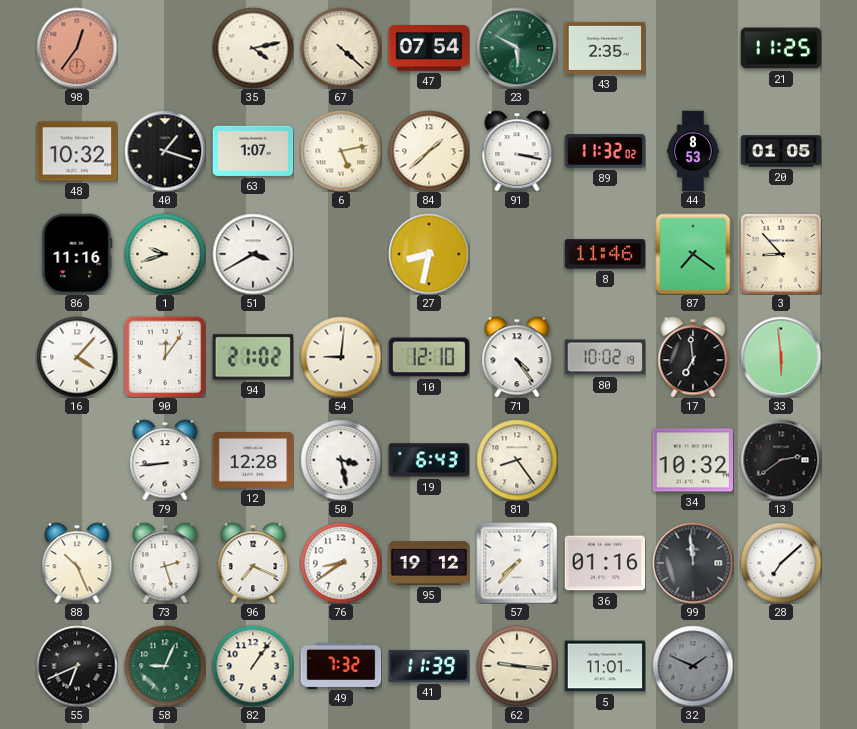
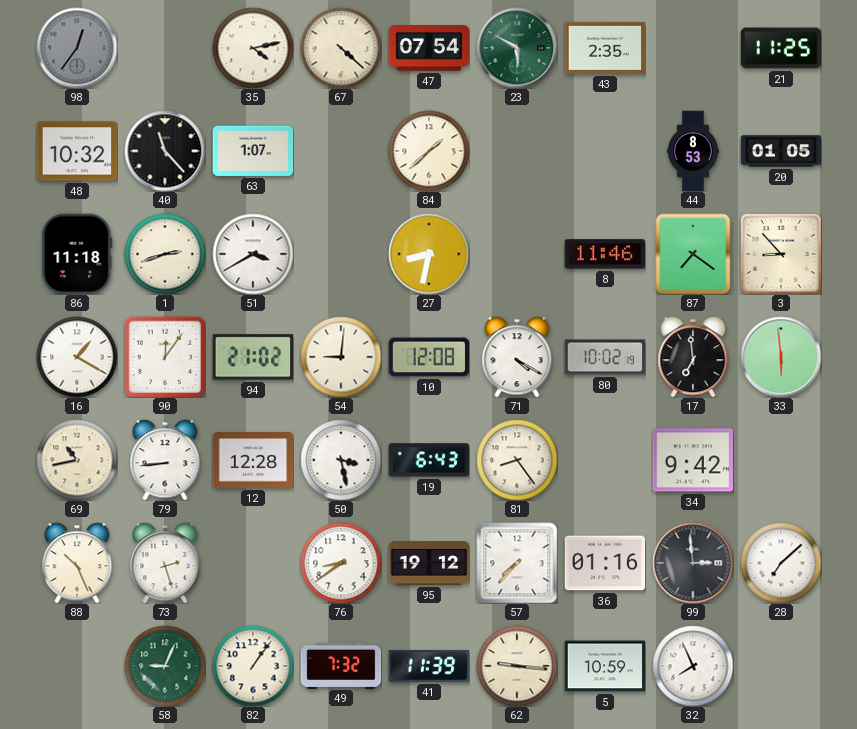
98 dial: salmon -> grey (77, 48)
40: 1:18 -> 11:23 (165, 151)
6: 5:13 -> none (341, 151)
91: 3:17 -> none (517, 151)
89: 11:32 -> none (605, 151)
86: 11:16 -> 11:18 (77, 254)
1: 9:42 -> 2:42 (165, 254)
16: 4:07 -> 1:20 (77, 357)
10: 12:10 -> 12:08 (429, 357)
71: 4:24 -> 4:20 (517, 357)
69: none -> 10:43 (77, 460)
34: 10:32 -> 9:42 (693, 460)
13: 2:39 -> none (781, 460)
96: 7:19 -> none (253, 563)
99: 11:59 -> 2:59 (693, 563)
55: 6:41 -> none (77, 666)
5: 11:01 -> 10:59 (605, 666)
32: 1:49 -> 7:56 (693, 666)
32 dial: grey -> white (693, 666)
